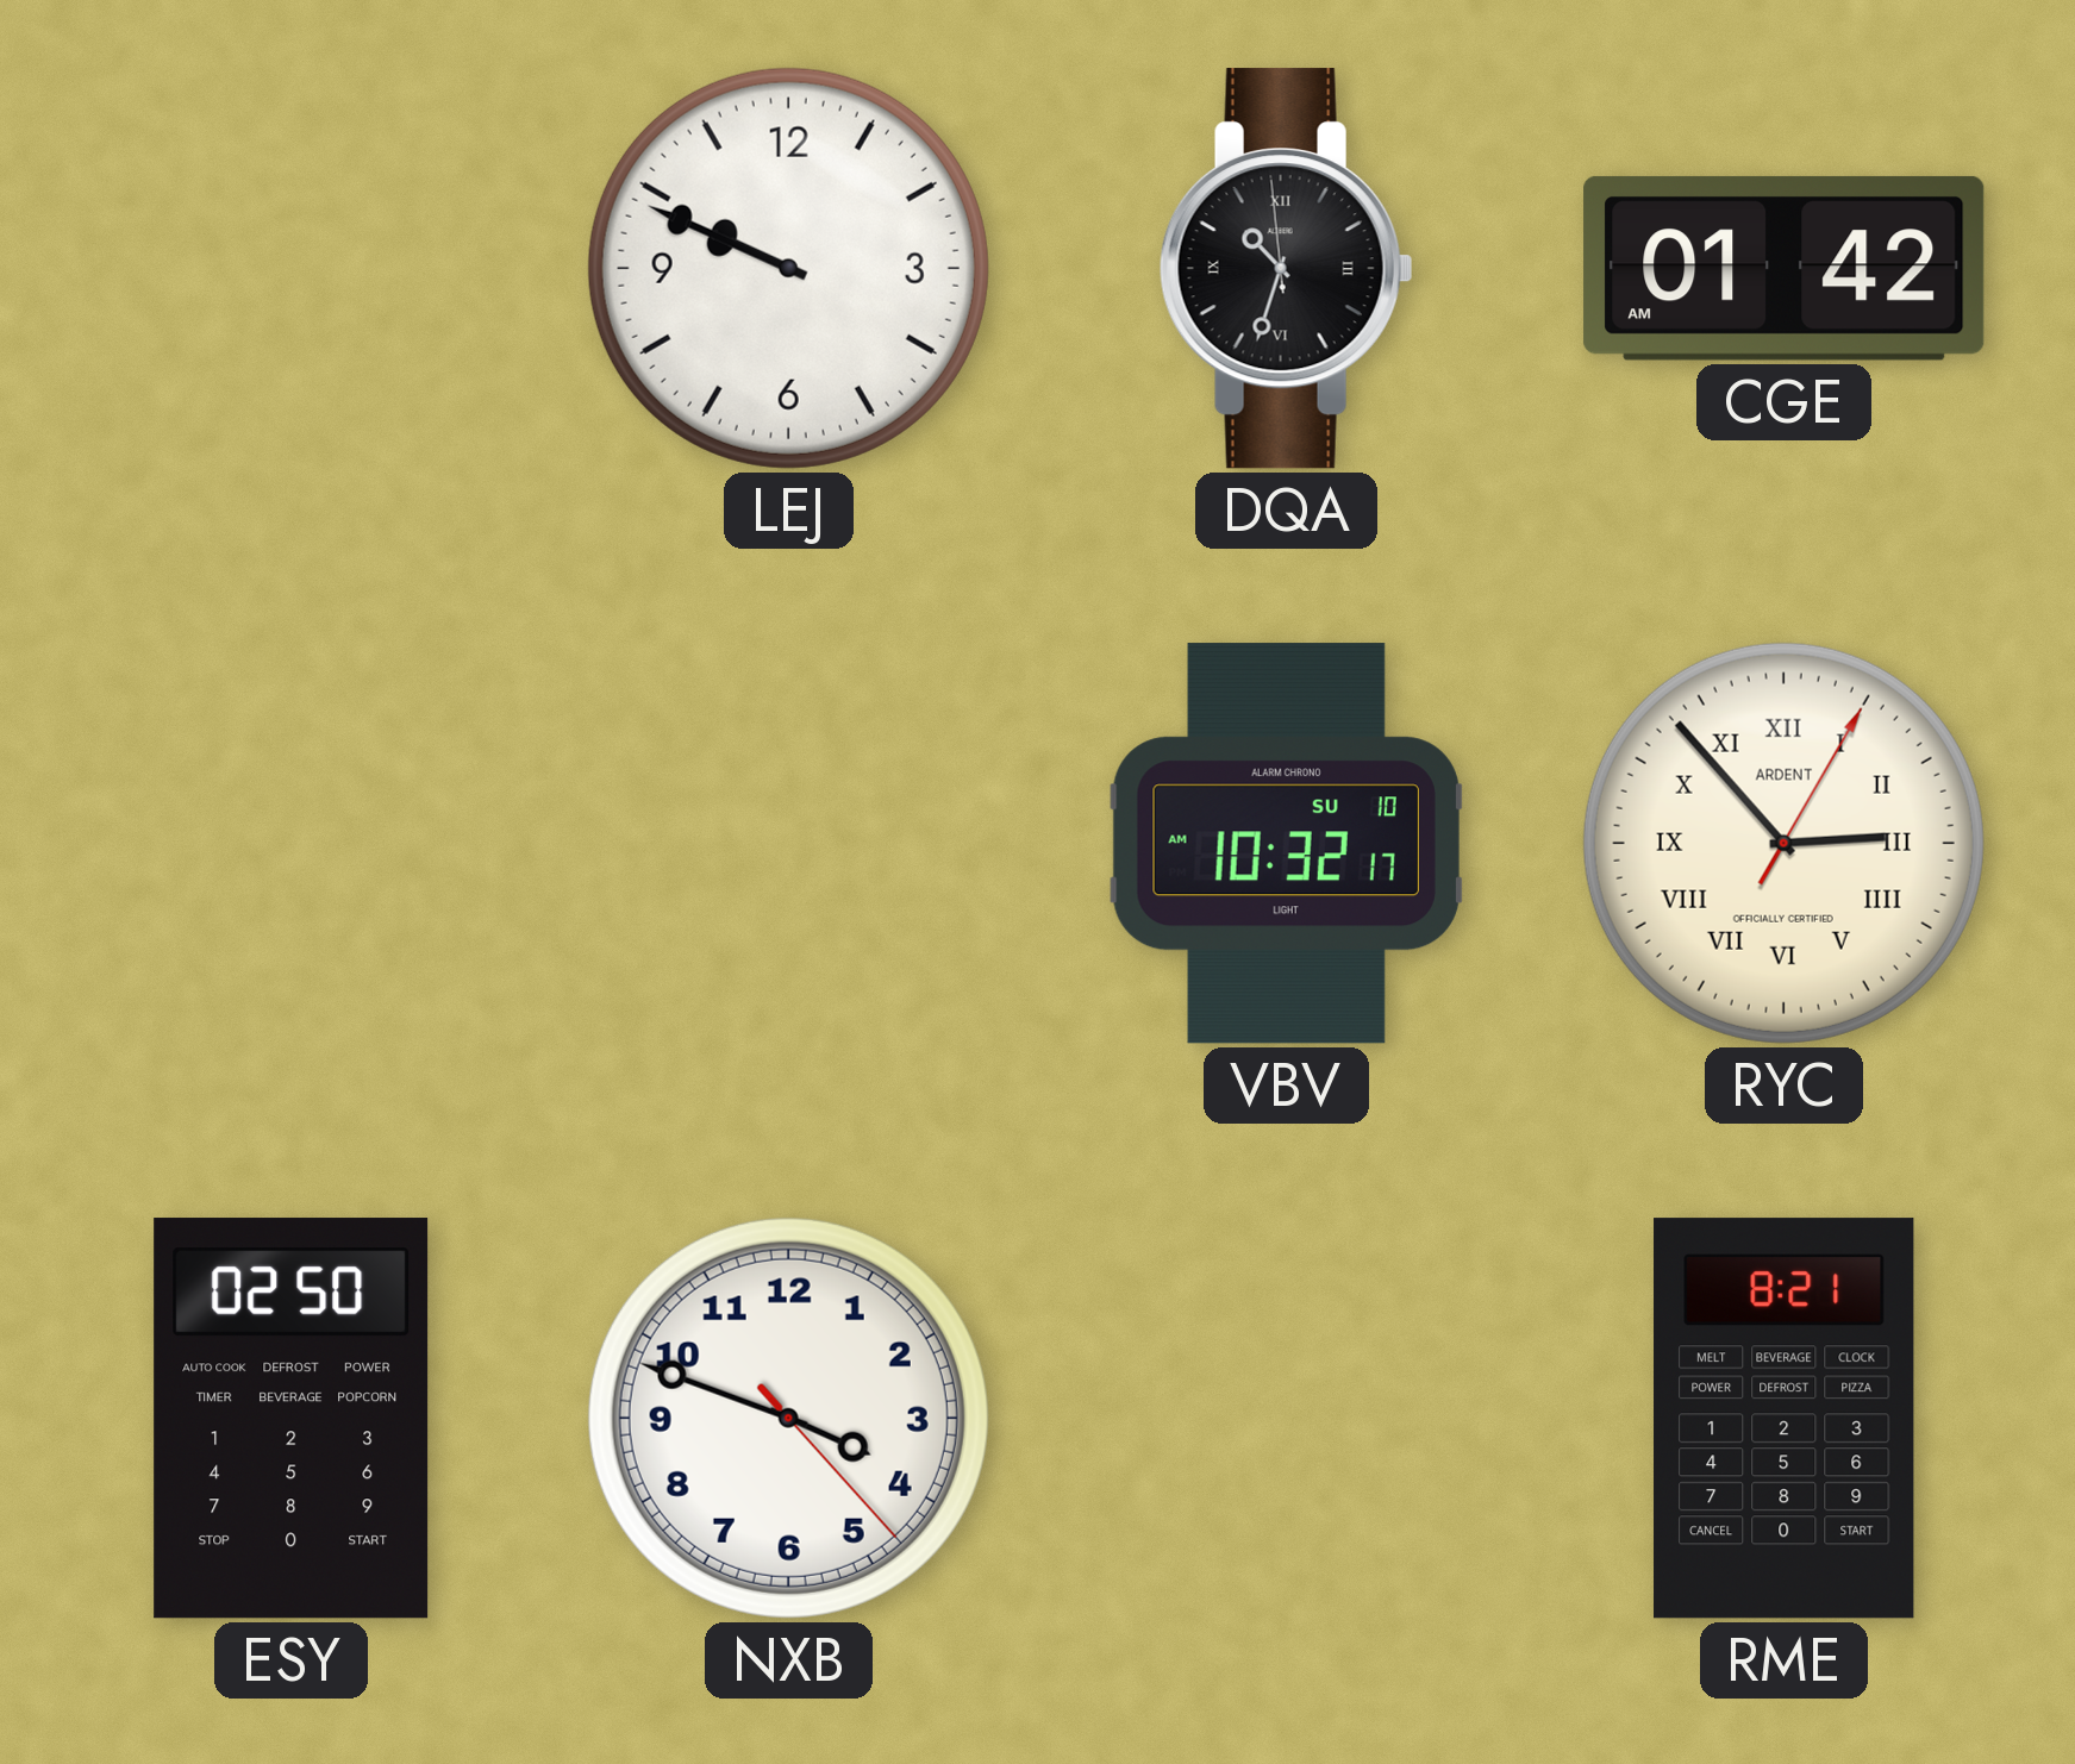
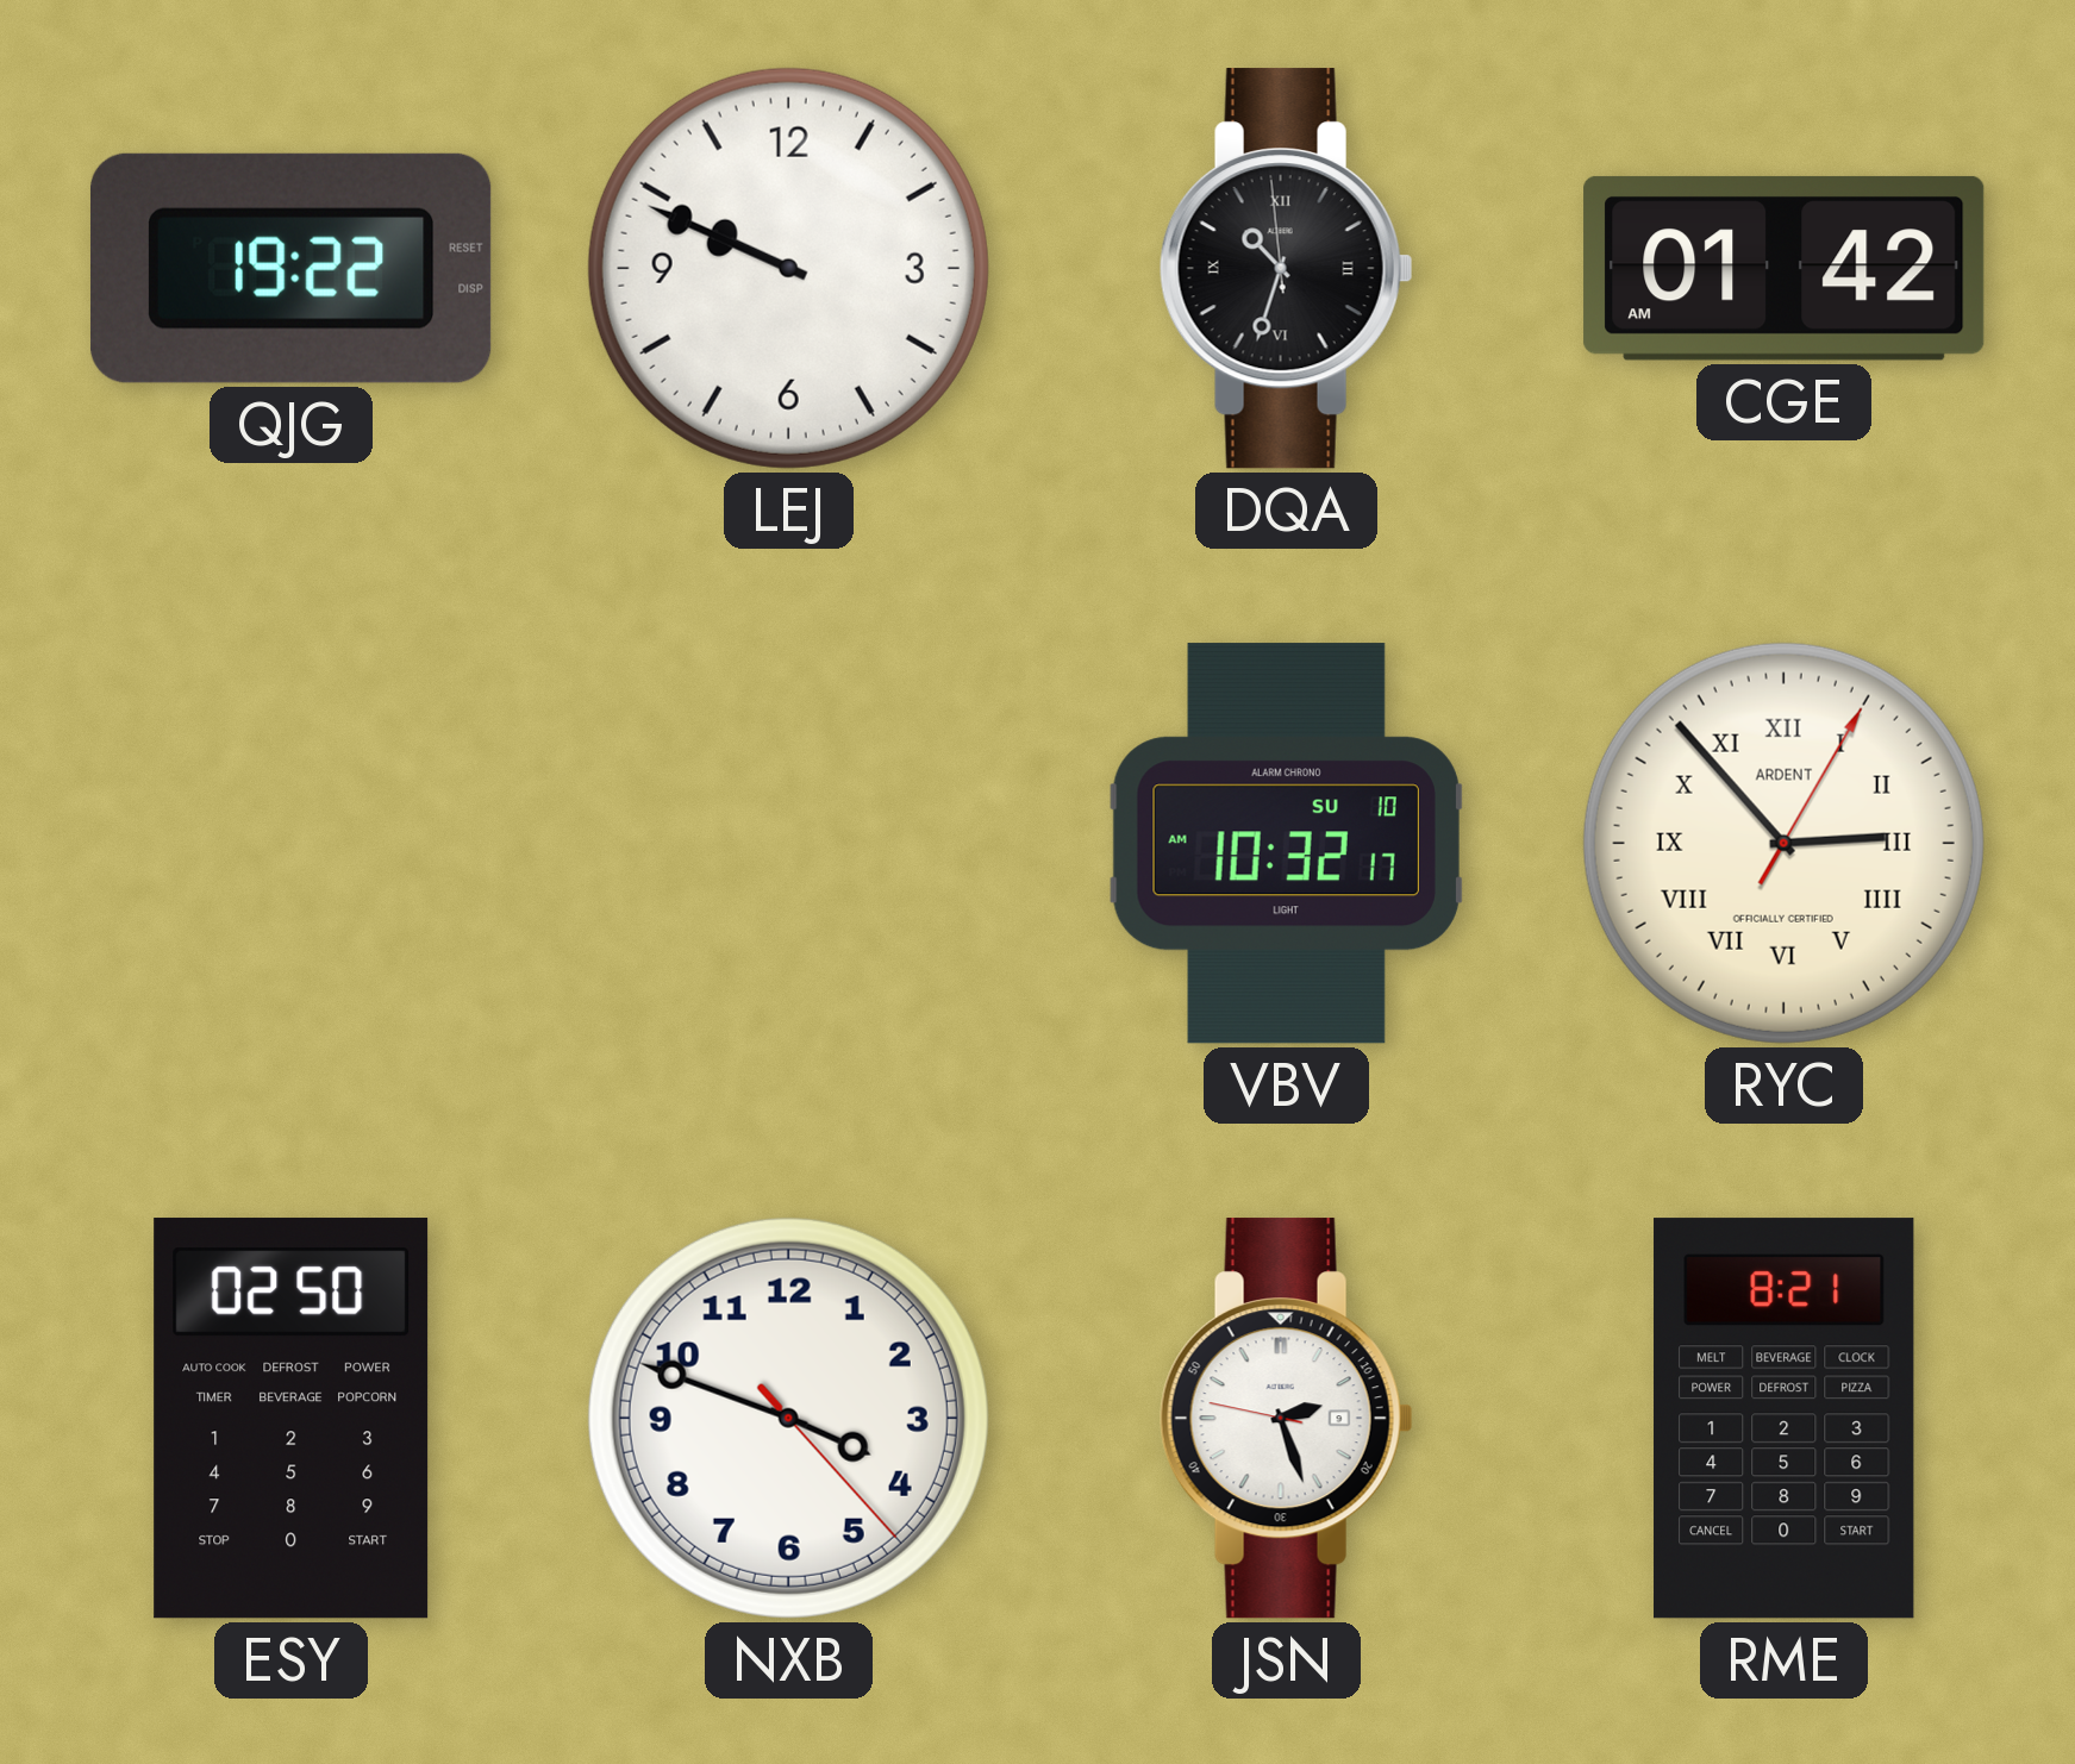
QJG: none -> 19:22 (290, 268)
JSN: none -> 2:26 (1286, 1419)
